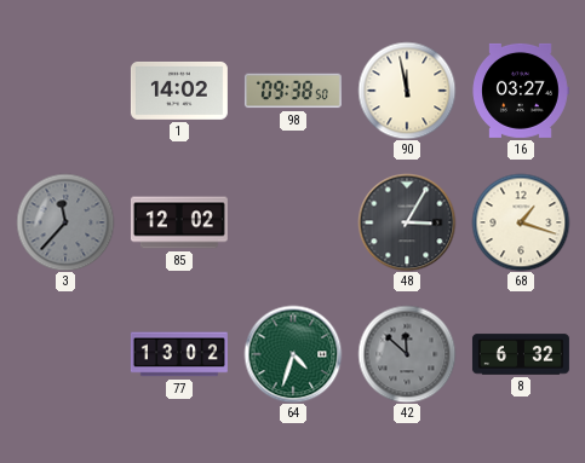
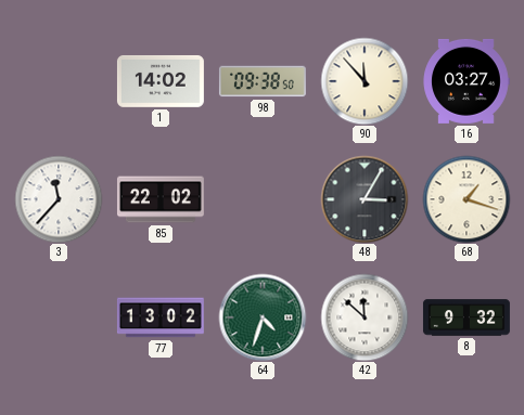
90: 11:58 -> 11:53 (365, 81)
3 dial: grey -> white (59, 199)
85: 12:02 -> 22:02 (161, 199)
42 dial: grey -> white (365, 317)
8: 6:32 -> 9:32 (467, 317)
